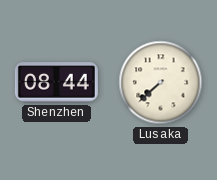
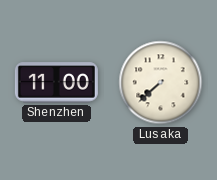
Shenzhen: 08:44 -> 11:00 (56, 83)
